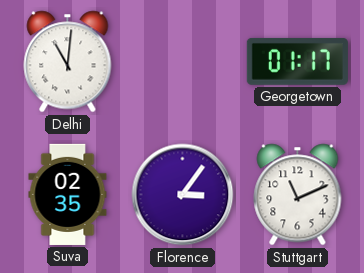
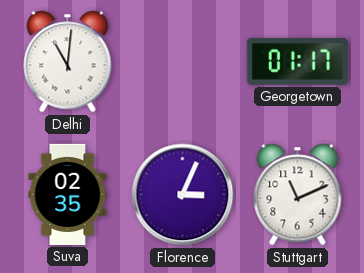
Florence: 3:06 -> 3:04 (183, 195)
